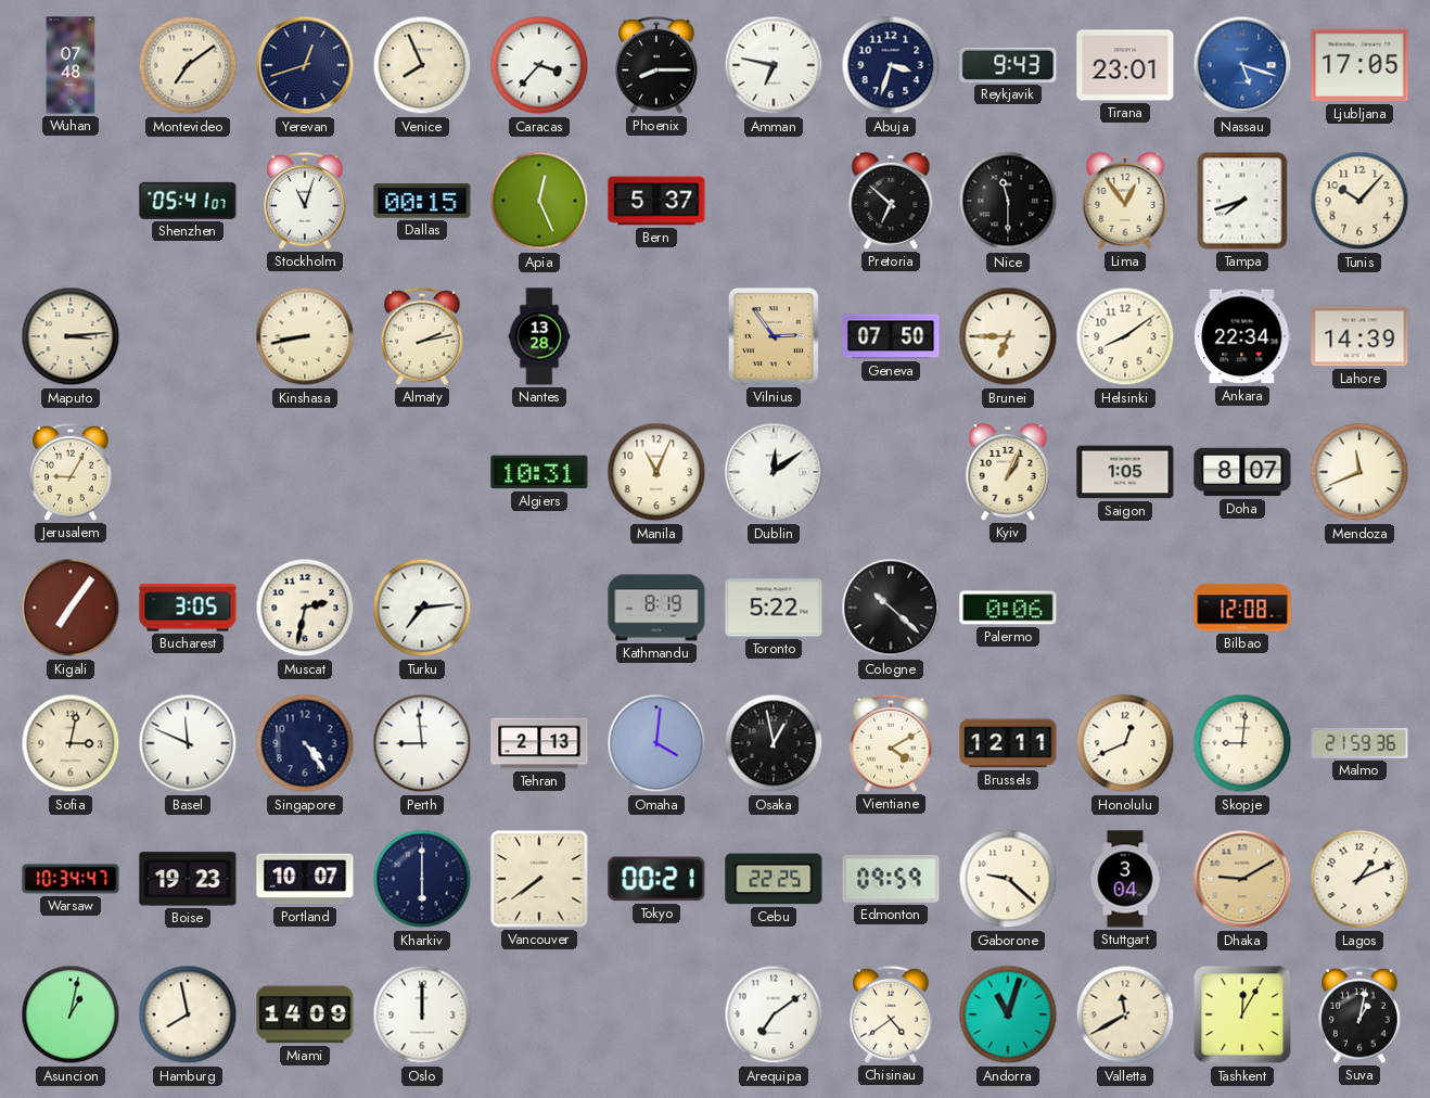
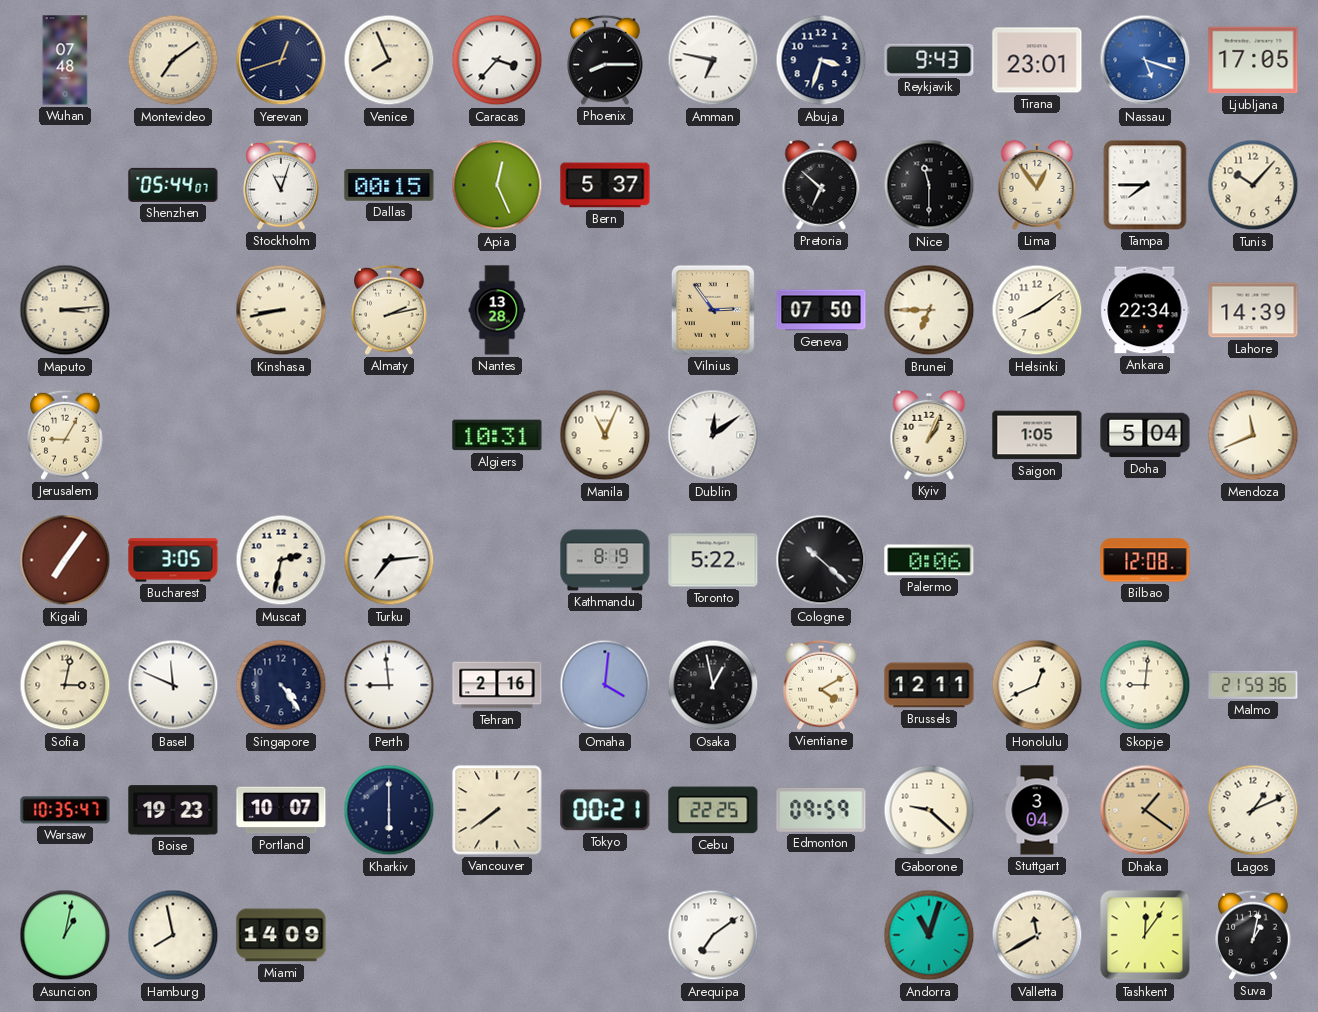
Shenzhen: 05:41 -> 05:44 (173, 185)
Tampa: 7:42 -> 7:45 (1145, 185)
Doha: 8:07 -> 5:04 (1145, 435)
Tehran: 2:13 -> 2:16 (497, 685)
Warsaw: 10:34 -> 10:35 (65, 810)
Dhaka: 9:10 -> 1:21 (1145, 810)
Oslo: 12:00 -> none (422, 1014)
Chisinau: 4:39 -> none (891, 1014)
Tashkent: 12:05 -> 12:06 (1145, 935)
